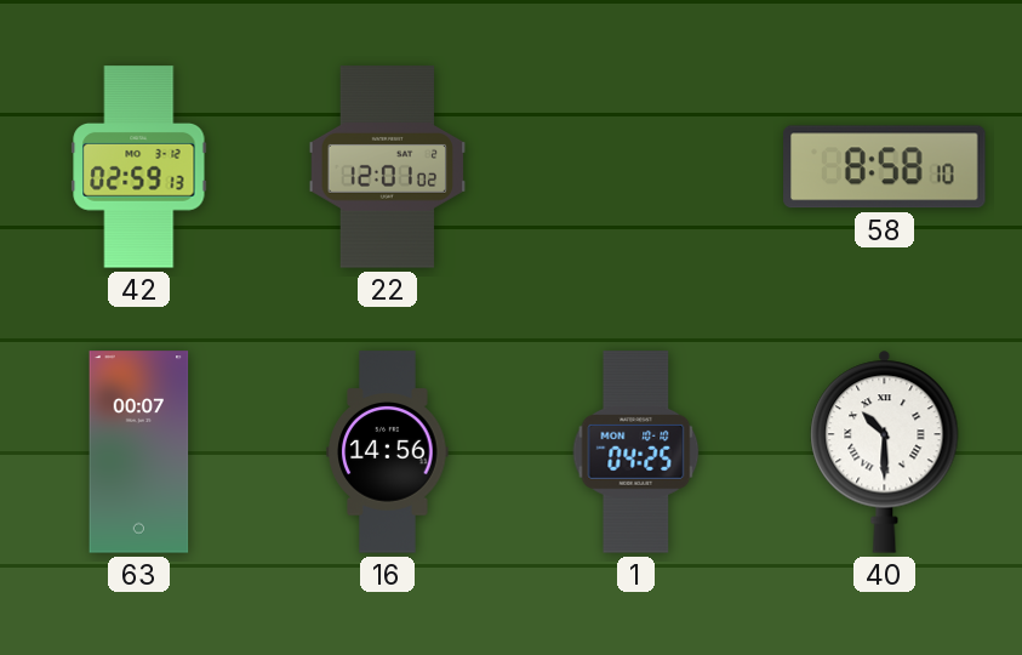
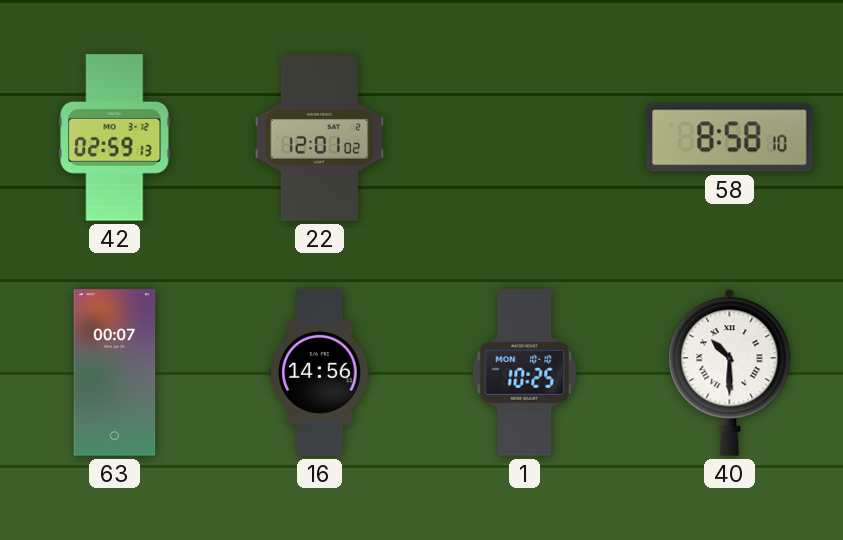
1: 04:25 -> 10:25 (525, 373)
